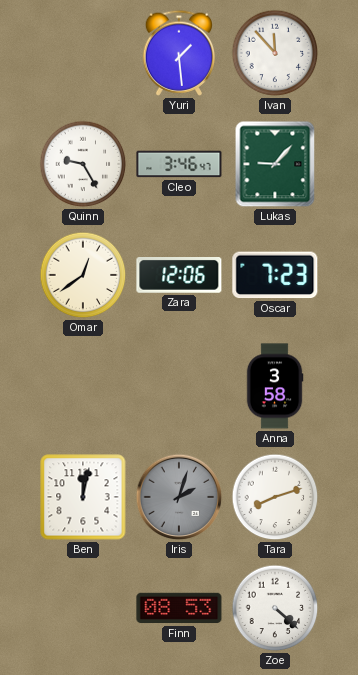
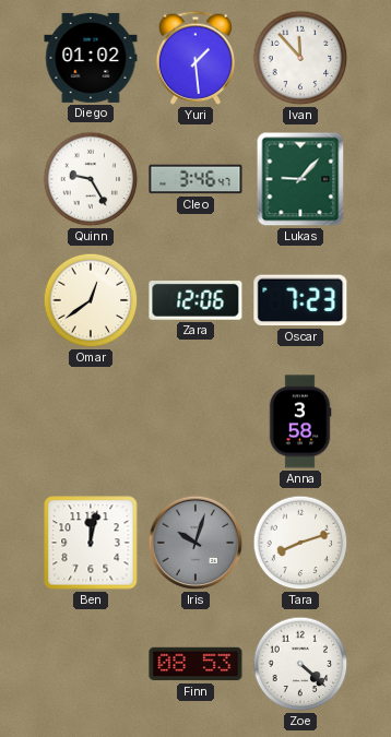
Diego: none -> 01:02 (91, 58)
Iris: 2:03 -> 10:03 (195, 543)
